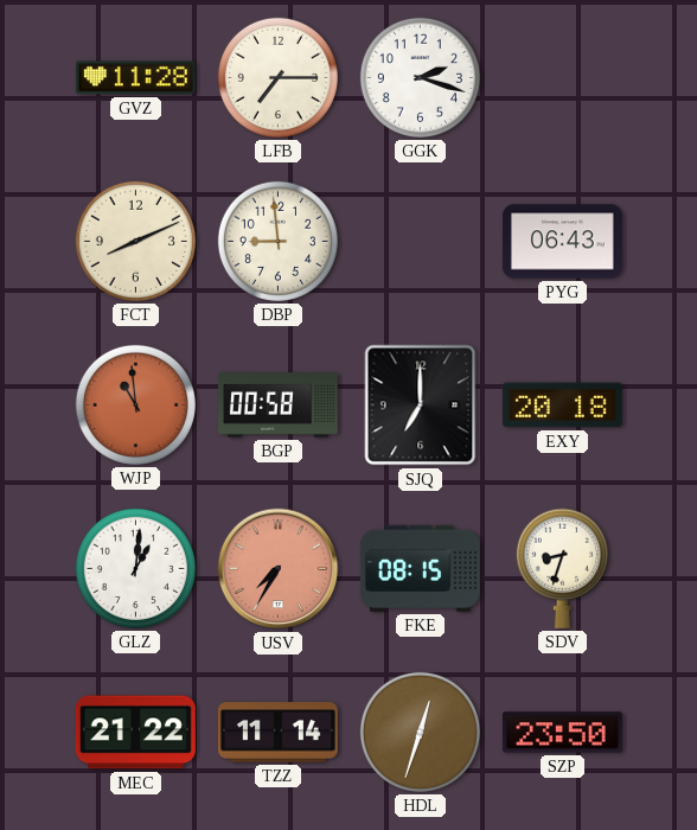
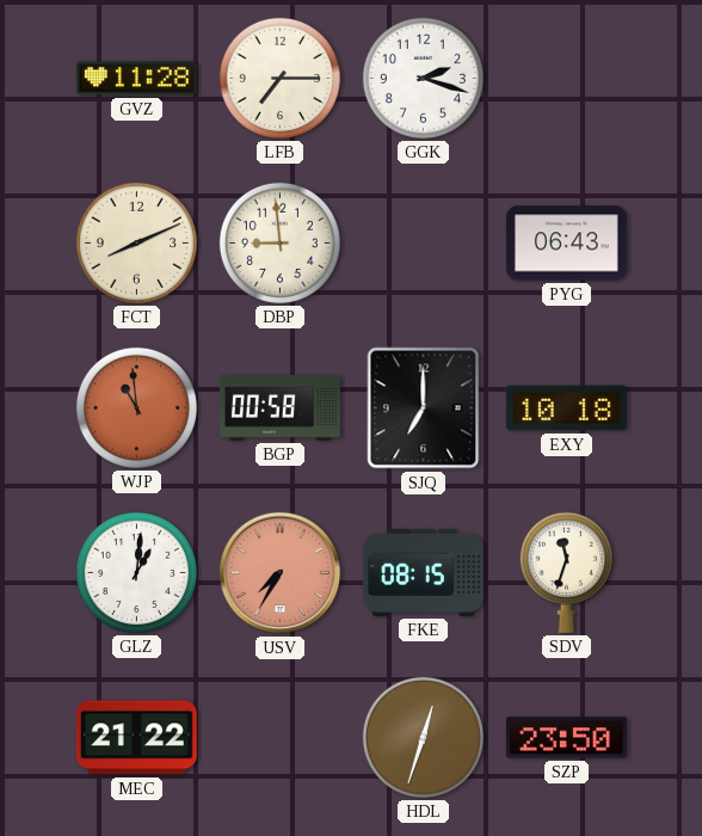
EXY: 20:18 -> 10:18 (566, 408)
SDV: 8:33 -> 11:33 (566, 572)
TZZ: 11:14 -> none (277, 733)
